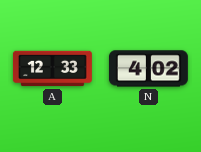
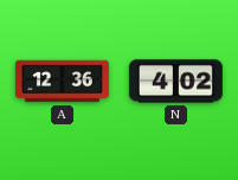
A: 12:33 -> 12:36 (62, 82)
